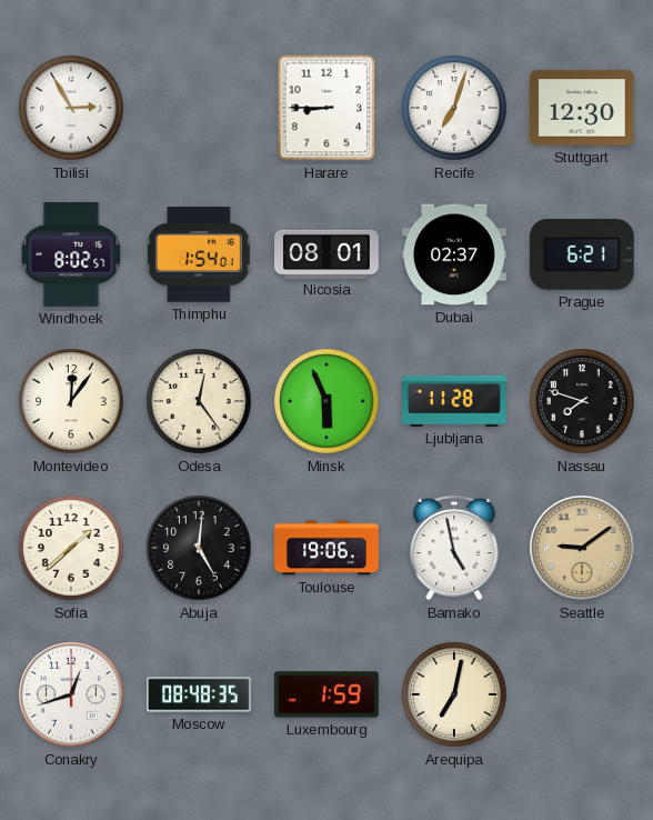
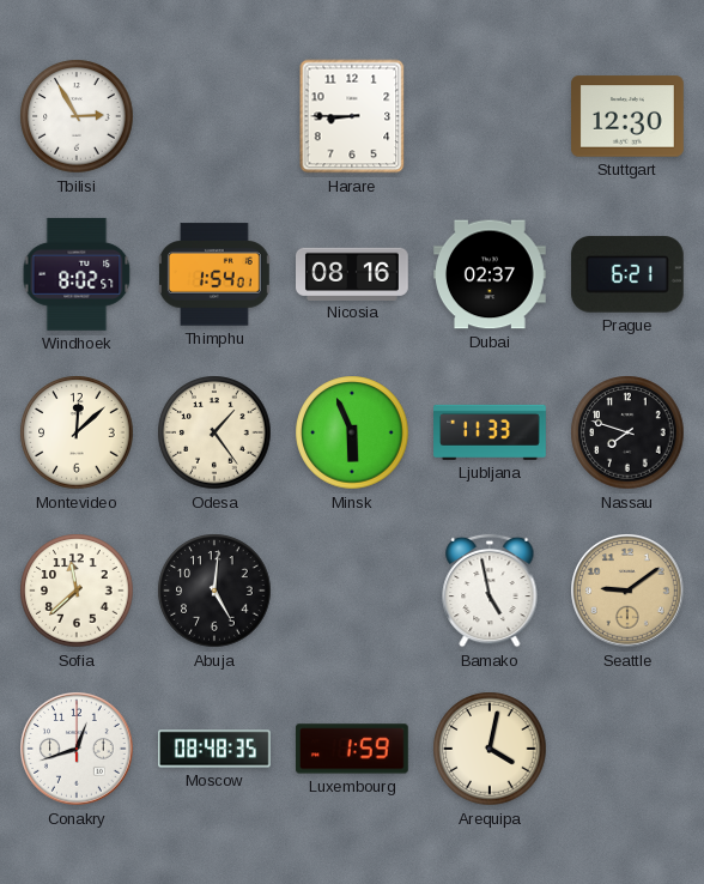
Recife: 7:03 -> none (454, 108)
Nicosia: 08:01 -> 08:16 (353, 273)
Montevideo: 12:06 -> 12:08 (77, 432)
Odesa: 12:24 -> 1:24 (214, 432)
Ljubljana: 11:28 -> 11:33 (491, 432)
Sofia: 1:38 -> 11:38 (77, 591)
Toulouse: 19:06 -> none (328, 548)
Arequipa: 7:02 -> 4:02 (490, 749)
